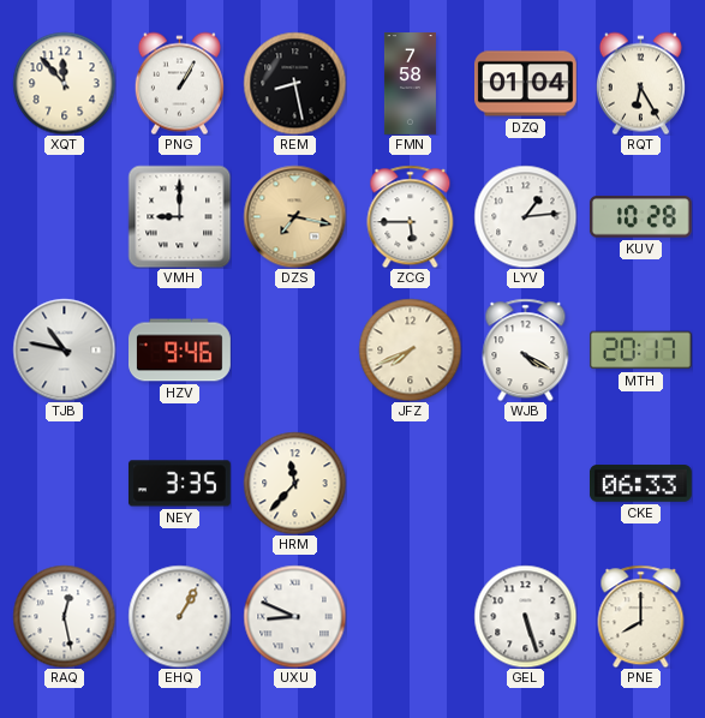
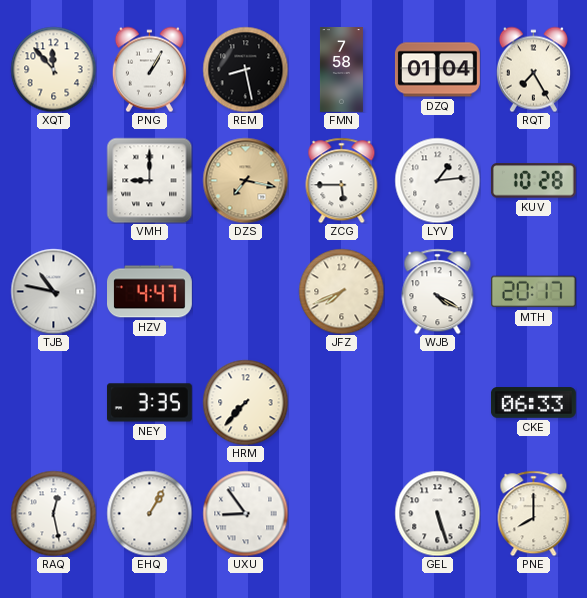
RQT: 6:25 -> 7:25 (533, 69)
HZV: 9:46 -> 4:47 (150, 292)
HRM: 11:37 -> 7:37 (245, 402)
UXU: 8:49 -> 8:54 (245, 513)
